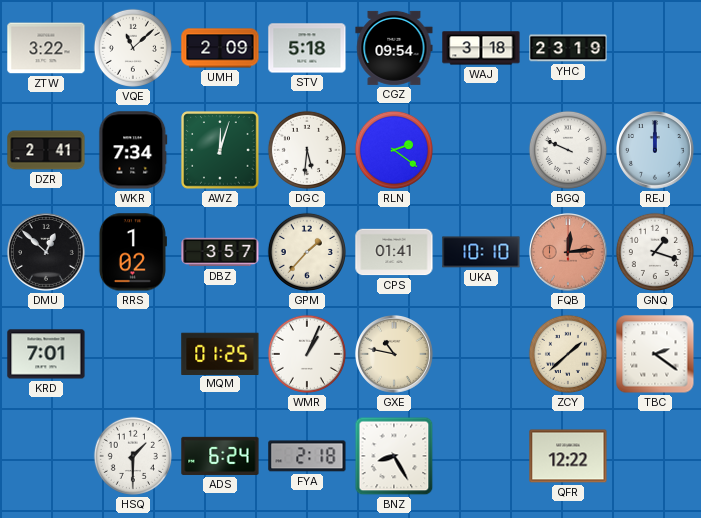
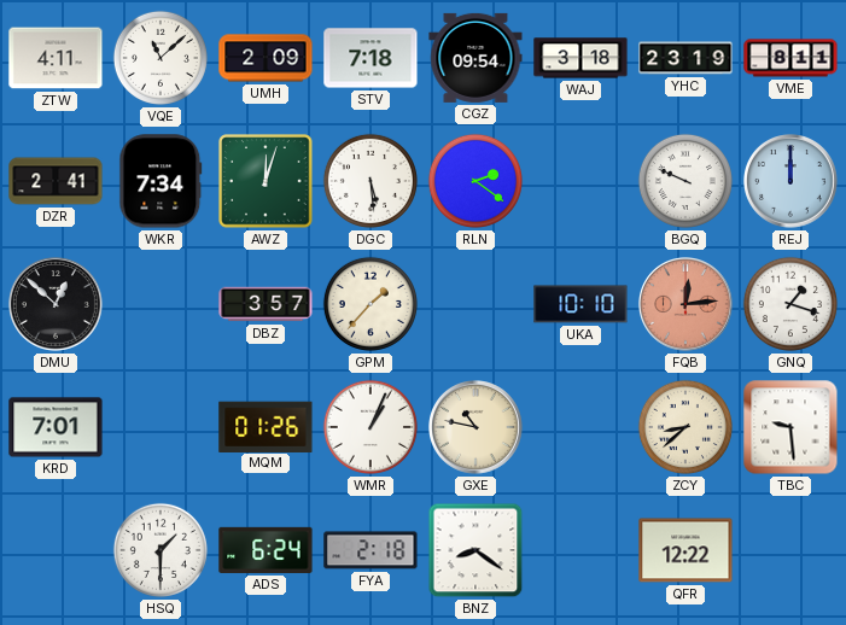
ZTW: 3:22 -> 4:11 (56, 58)
STV: 5:18 -> 7:18 (371, 58)
VME: none -> 8:11 (790, 58)
DGC: 5:31 -> 5:29 (371, 181)
RRS: 1:02 -> none (132, 252)
CPS: 01:41 -> none (394, 252)
MQM: 01:25 -> 01:26 (266, 426)
ZCY: 1:38 -> 8:38 (685, 427)
TBC: 2:21 -> 9:29 (790, 427)
BNZ: 8:25 -> 8:21 (475, 550)
